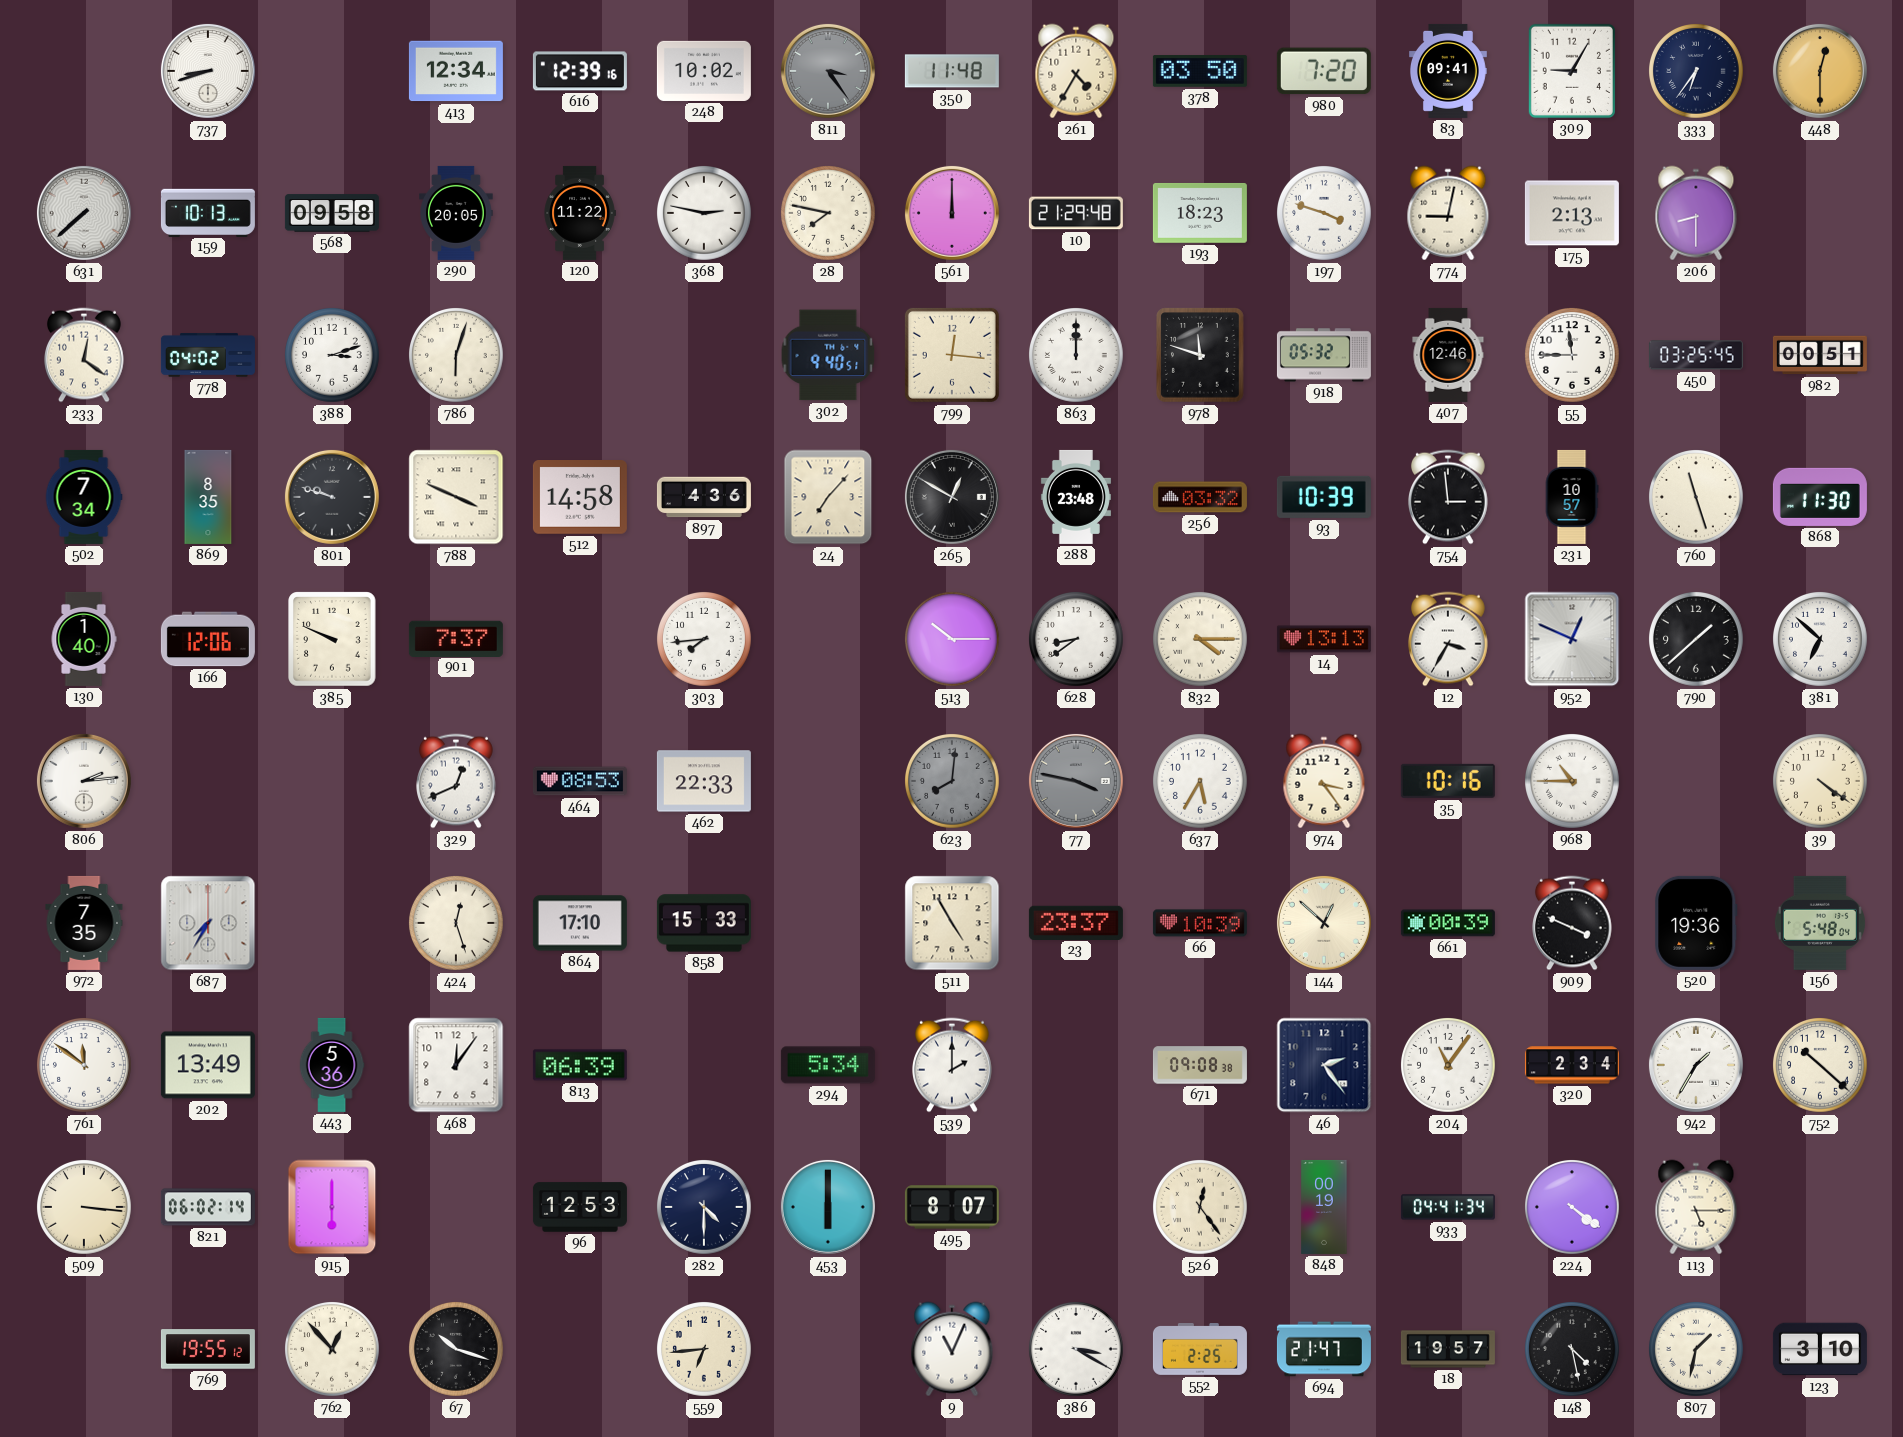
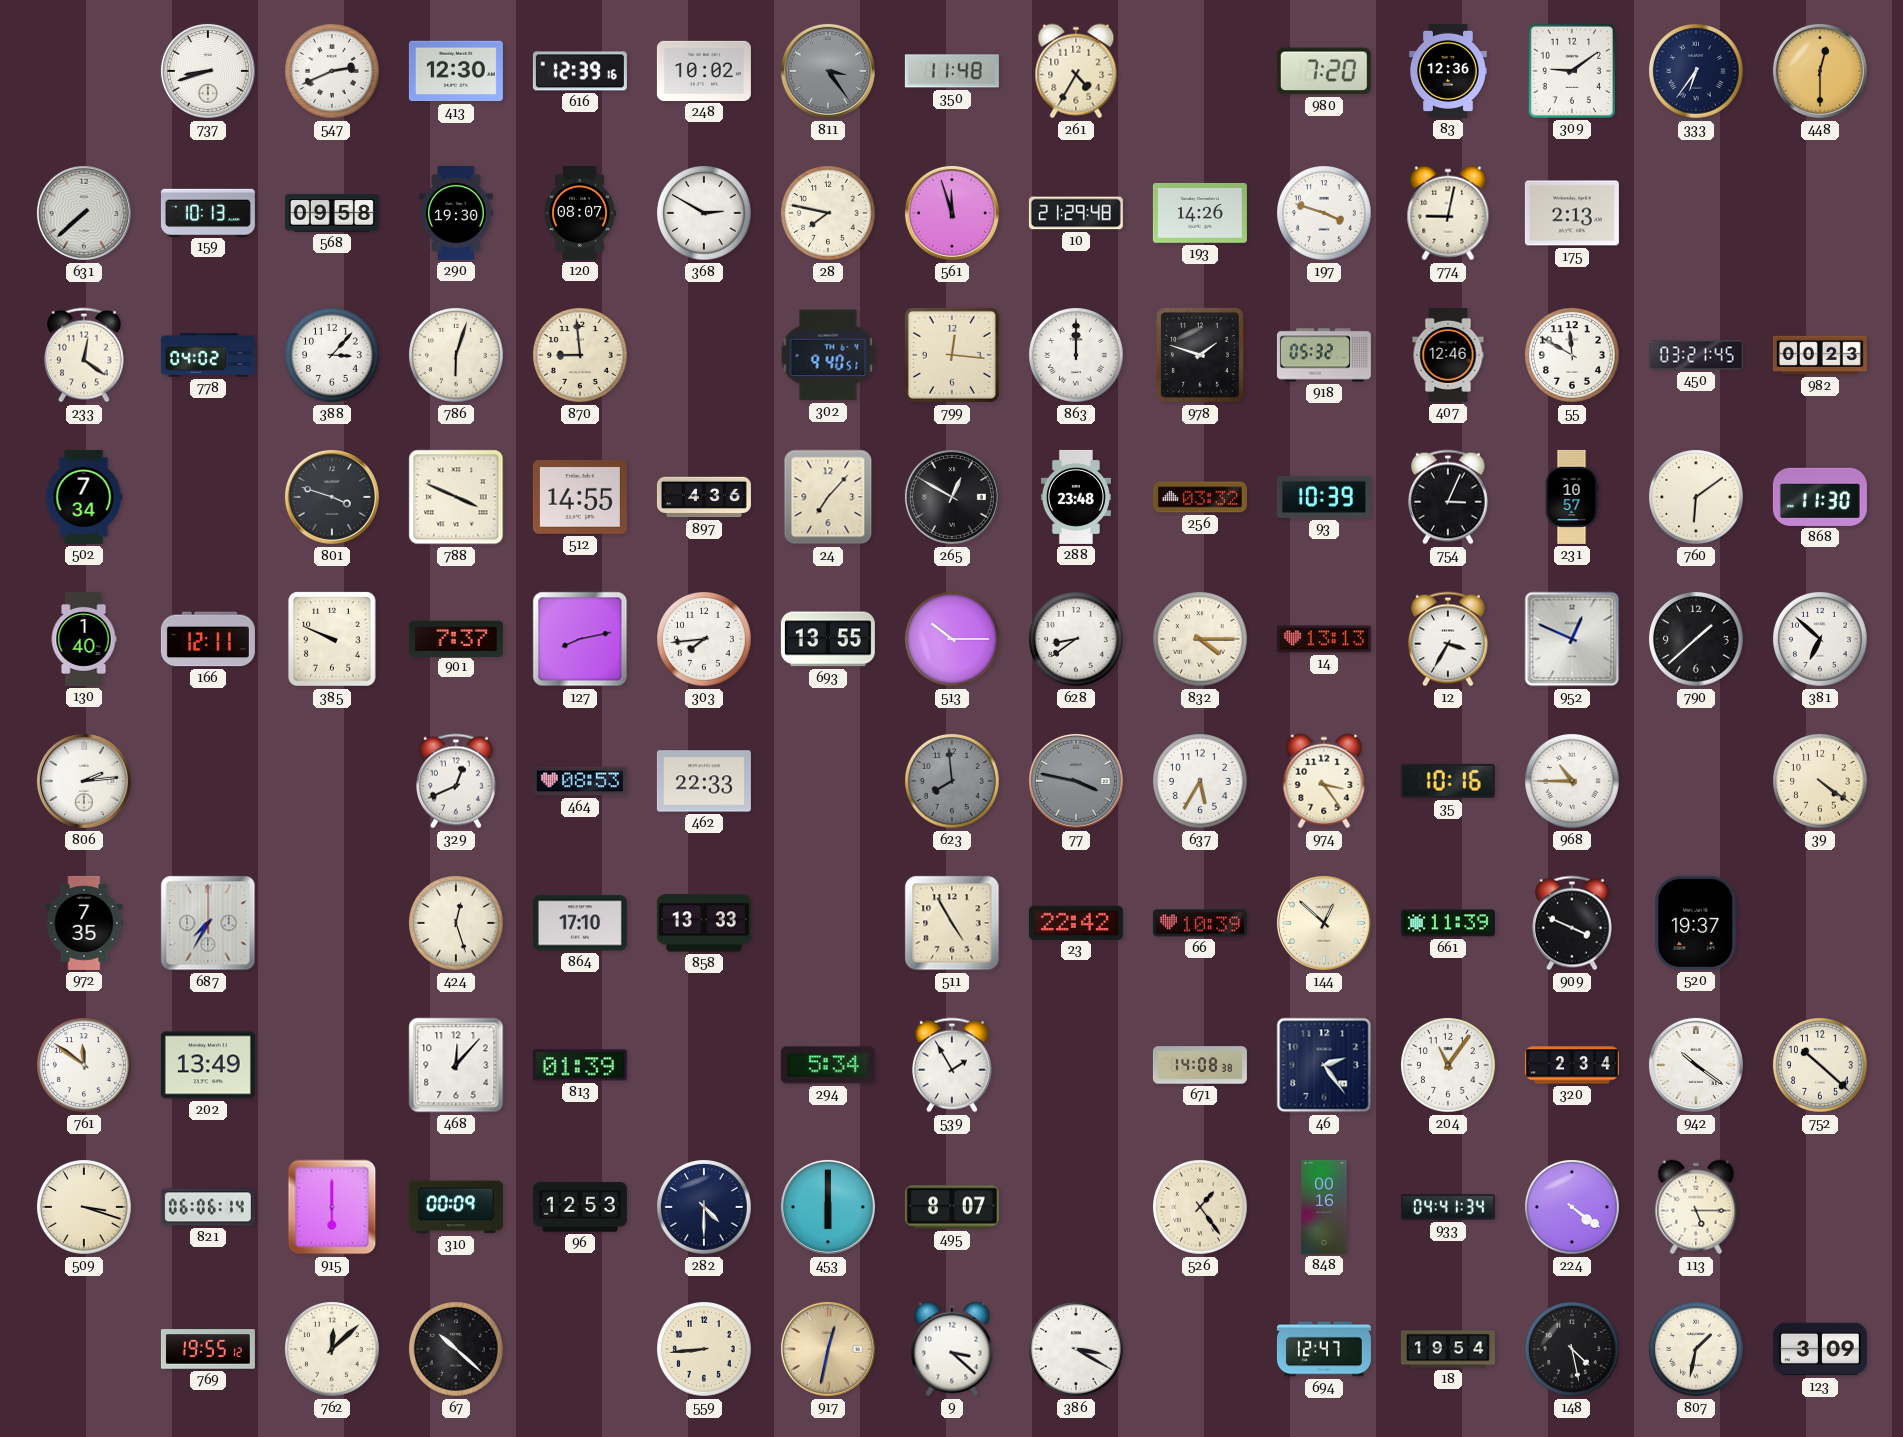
547: none -> 2:41 (333, 72)
413: 12:34 -> 12:30 (456, 71)
378: 03:50 -> none (1200, 71)
83: 09:41 -> 12:36 (1449, 71)
309: 9:05 -> 9:09 (1572, 71)
290: 20:05 -> 19:30 (456, 213)
120: 11:22 -> 08:07 (580, 213)
368: 2:47 -> 2:50 (705, 214)
561: 12:00 -> 11:57 (952, 213)
193: 18:23 -> 14:26 (1200, 213)
206: 8:30 -> none (1696, 213)
388: 3:12 -> 3:07 (333, 356)
870: none -> 8:59 (581, 356)
978: 11:48 -> 1:48 (1200, 355)
55: 11:45 -> 11:50 (1573, 356)
450: 03:25 -> 03:21 (1696, 355)
982: 00:51 -> 00:23 (1820, 355)
869: 8:35 -> none (208, 497)
801: 9:48 -> 3:48 (332, 497)
512: 14:58 -> 14:55 (580, 498)
754: 2:59 -> 3:04 (1449, 497)
760: 11:27 -> 6:09 (1697, 498)
166: 12:06 -> 12:11 (208, 639)
127: none -> 8:13 (580, 639)
693: none -> 13:55 (828, 639)
623: 8:01 -> 7:59 (953, 782)
858: 15:33 -> 13:33 (704, 923)
23: 23:37 -> 22:42 (1076, 922)
661: 00:39 -> 11:39 (1448, 923)
520: 19:36 -> 19:37 (1696, 923)
156: 5:48 -> none (1820, 923)
443: 5:36 -> none (332, 1065)
468: 12:06 -> 12:07 (456, 1065)
813: 06:39 -> 01:39 (580, 1065)
539: 2:00 -> 1:55 (953, 1065)
671: 09:08 -> 14:08 (1200, 1065)
942: 1:35 -> 10:21 (1696, 1065)
509: 3:16 -> 3:18 (85, 1208)
821: 06:02 -> 06:06 (208, 1207)
310: none -> 00:09 (456, 1207)
526: 12:24 -> 1:24 (1201, 1208)
848: 00:19 -> 00:16 (1324, 1207)
762: 12:53 -> 12:08 (333, 1350)
67: 10:18 -> 10:22 (457, 1350)
559: 6:44 -> 8:44 (705, 1350)
917: none -> 12:32 (828, 1349)
9: 11:04 -> 3:22 (952, 1349)
552: 2:25 -> none (1200, 1350)
694: 21:47 -> 12:47 (1324, 1349)
18: 19:57 -> 19:54 (1448, 1349)
123: 3:10 -> 3:09 (1820, 1349)
